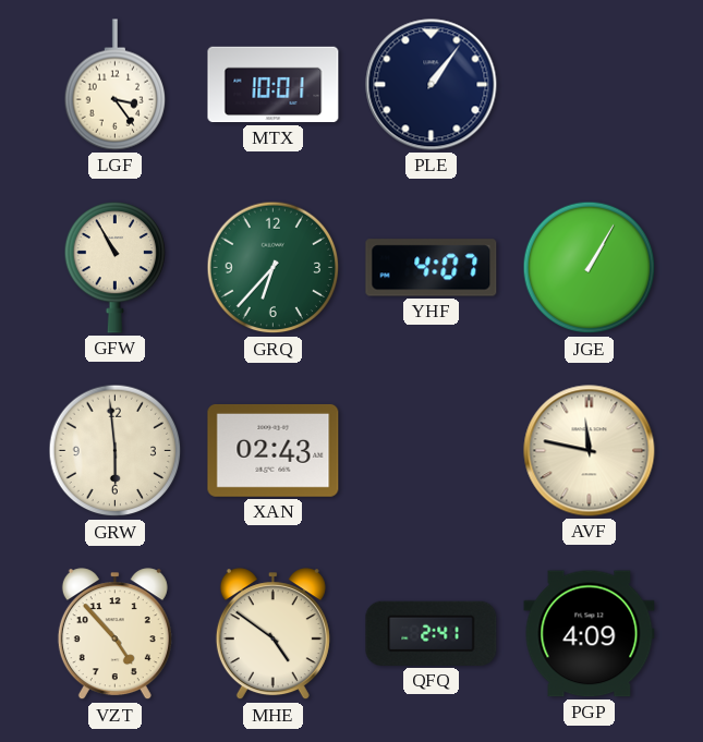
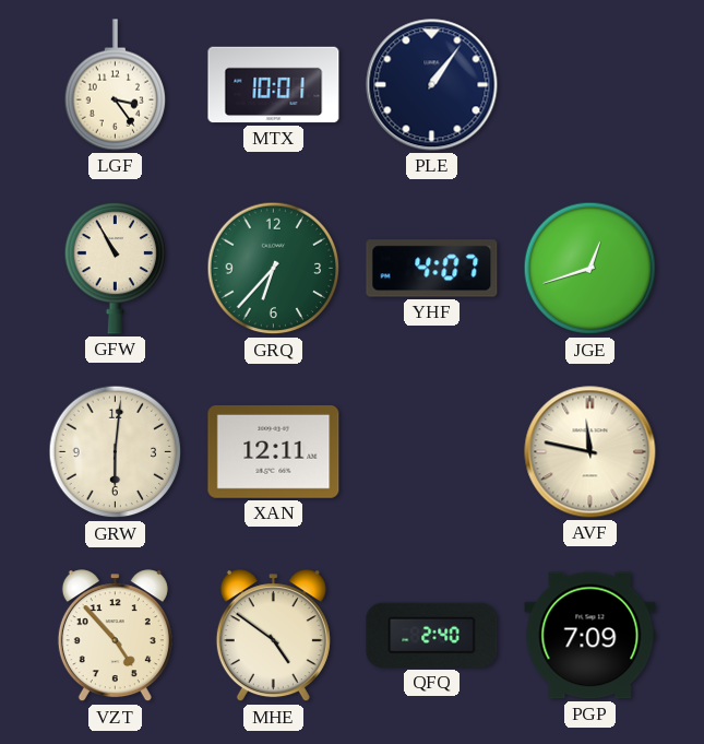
JGE: 1:05 -> 12:42 (590, 269)
GRW: 5:59 -> 6:01 (116, 452)
XAN: 02:43 -> 12:11 (274, 451)
QFQ: 2:41 -> 2:40 (432, 635)
PGP: 4:09 -> 7:09 (590, 636)
